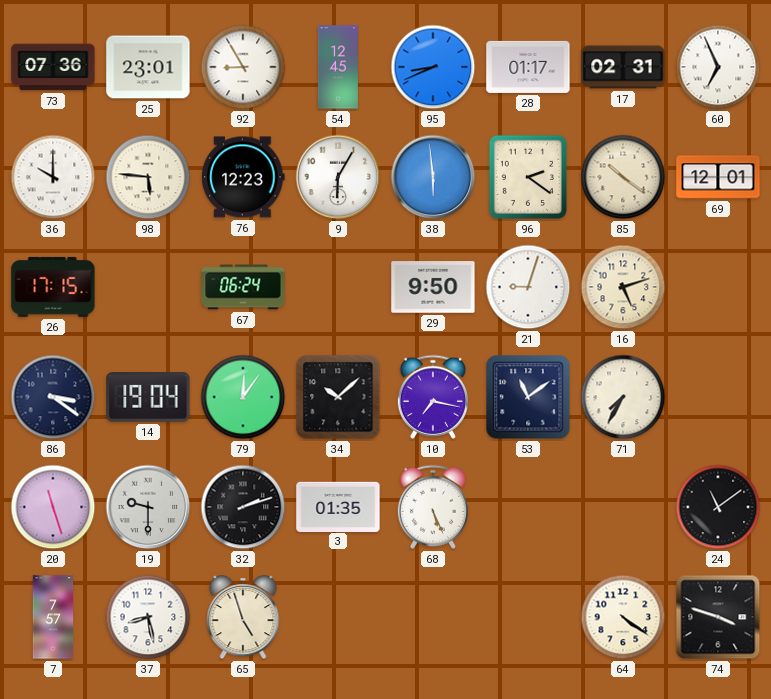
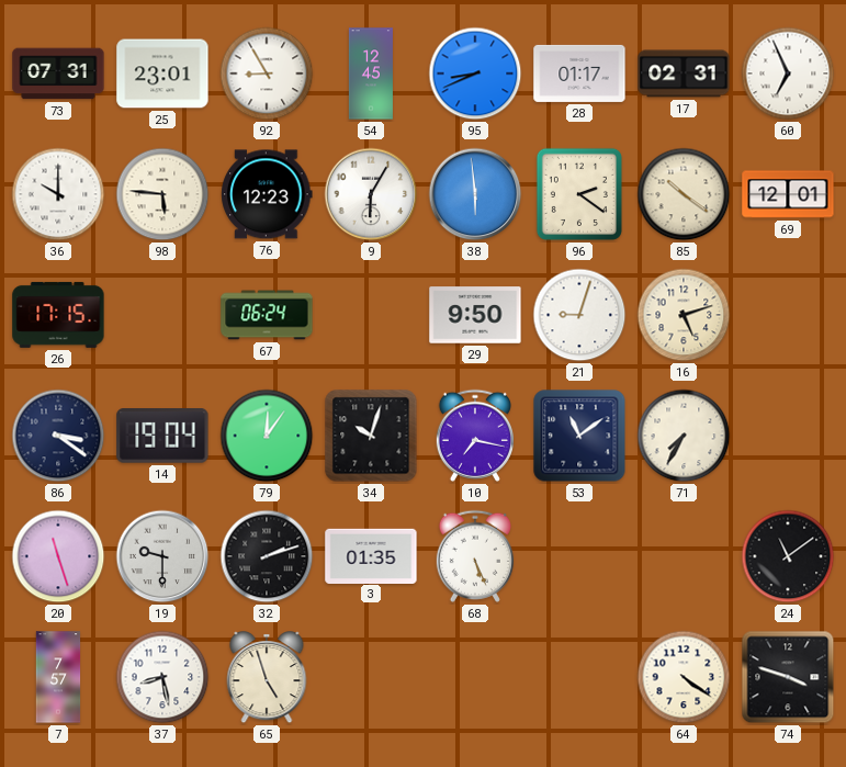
73: 07:36 -> 07:31 (58, 74)
34: 10:08 -> 10:03 (371, 436)
